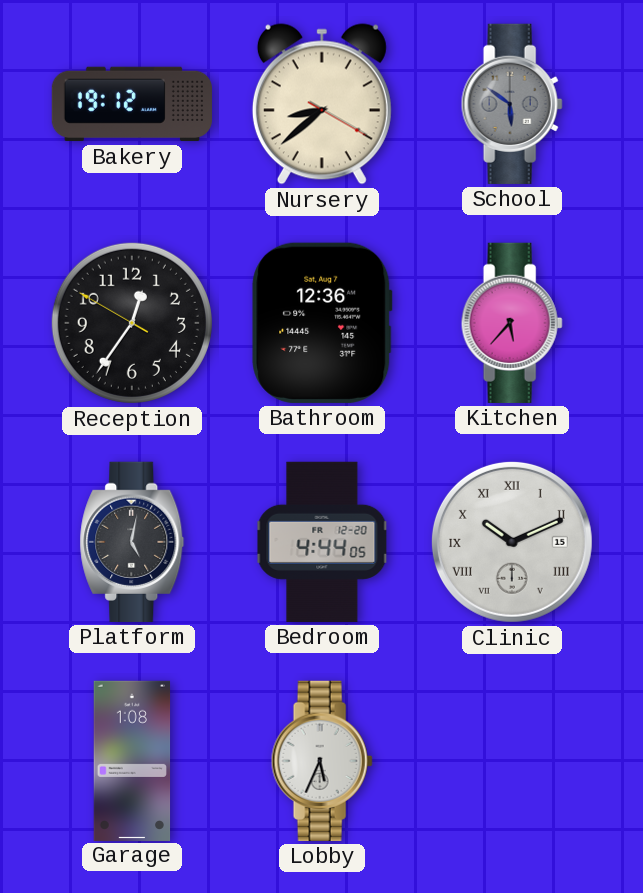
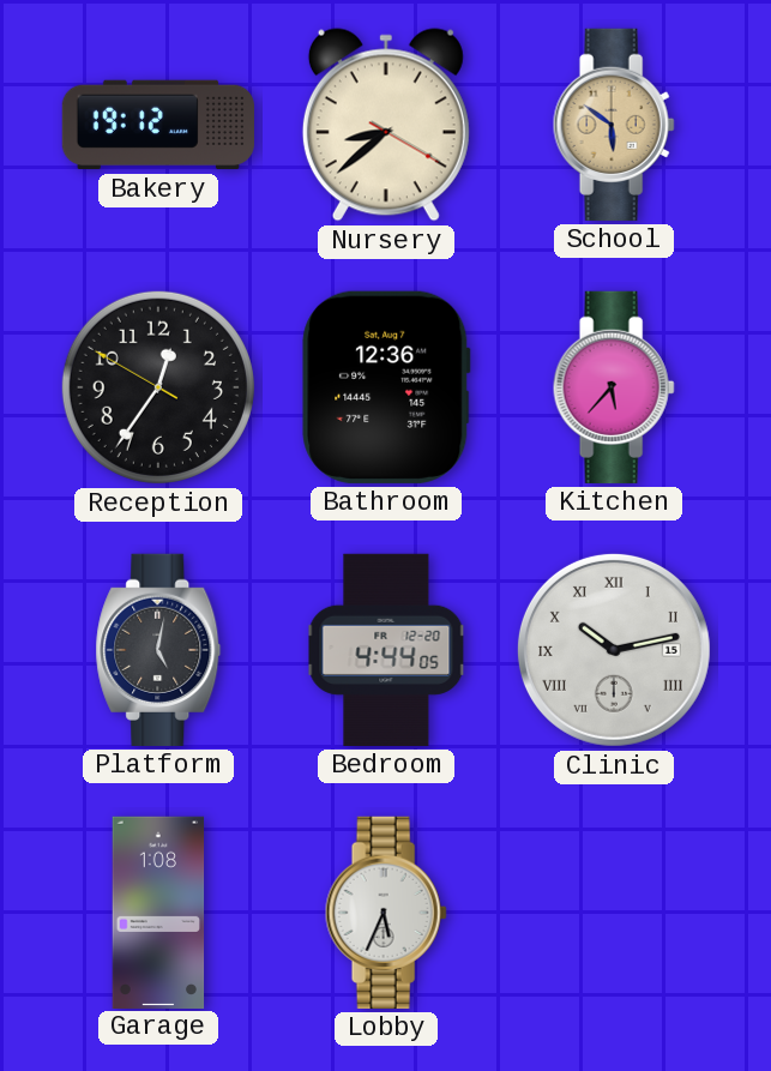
School dial: grey -> champagne (614, 125)
Clinic: 10:11 -> 10:13 (614, 650)
